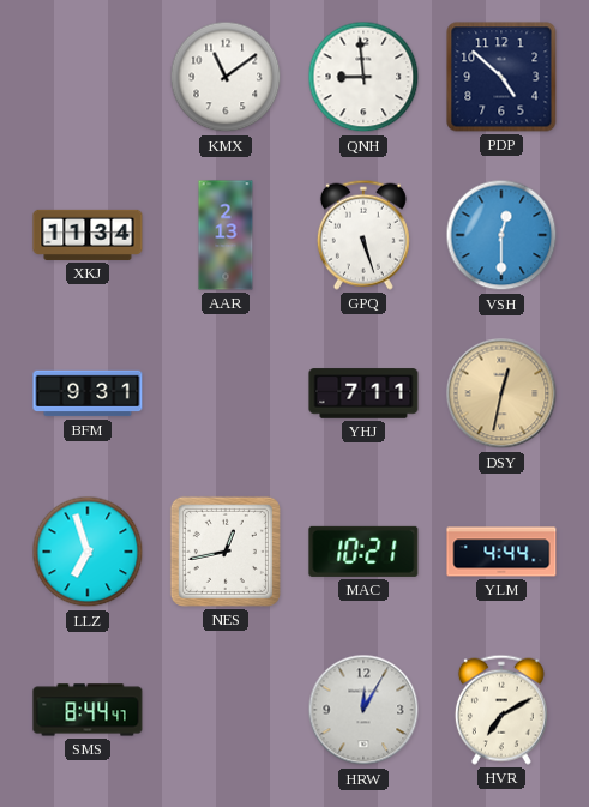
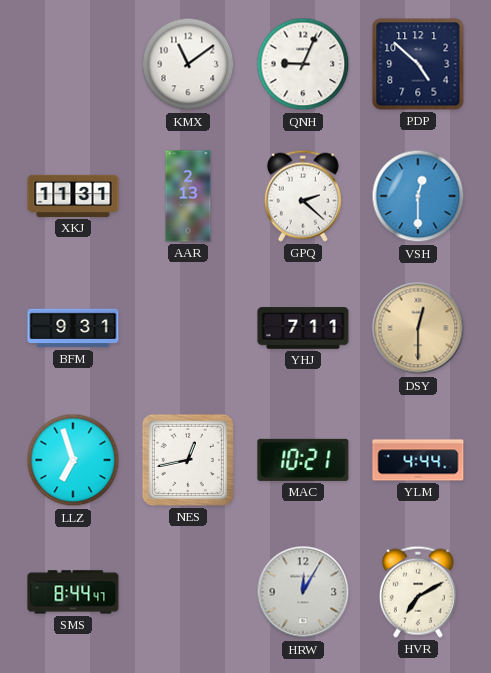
QNH: 8:59 -> 9:04 (303, 64)
XKJ: 11:34 -> 11:31 (73, 196)
GPQ: 5:27 -> 2:22 (303, 196)
DSY: 12:32 -> 12:30 (418, 328)
